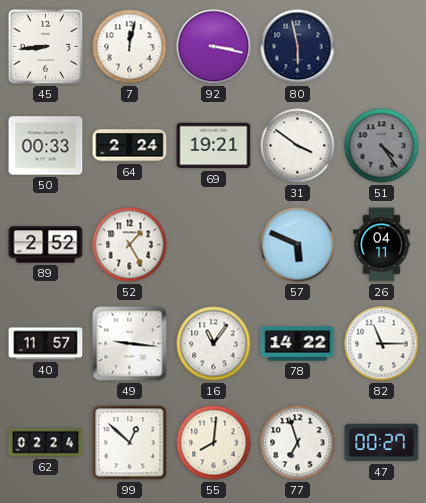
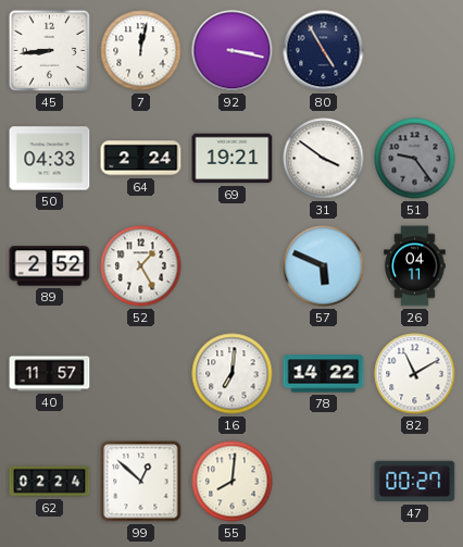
80: 5:58 -> 4:55 (324, 51)
50: 00:33 -> 04:33 (50, 159)
51: 4:24 -> 9:24 (415, 159)
49: 9:16 -> none (130, 344)
16: 11:06 -> 7:01 (233, 374)
82: 11:15 -> 11:10 (415, 374)
77: 6:57 -> none (298, 443)
